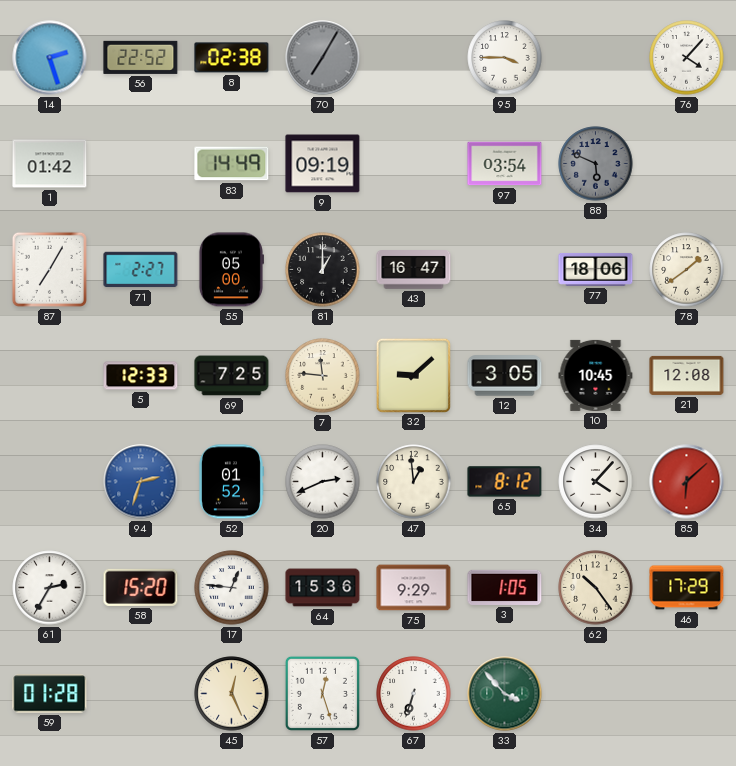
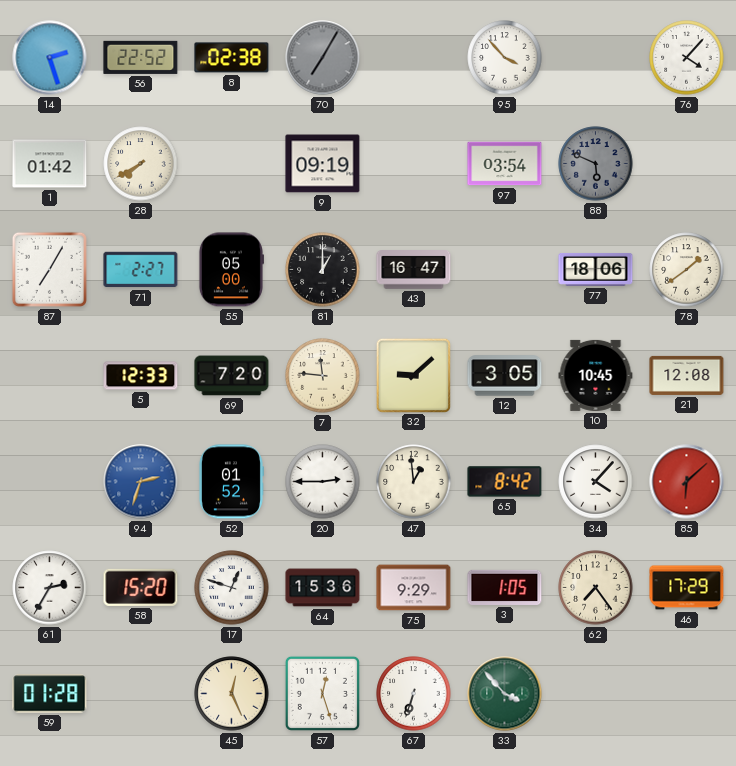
95: 3:45 -> 3:53 (505, 58)
28: none -> 7:40 (141, 164)
83: 14:49 -> none (232, 164)
69: 7:25 -> 7:20 (232, 376)
20: 2:41 -> 2:45 (323, 482)
65: 8:12 -> 8:42 (505, 482)
17: 12:46 -> 12:48 (232, 588)
62: 10:24 -> 7:24 (596, 588)
